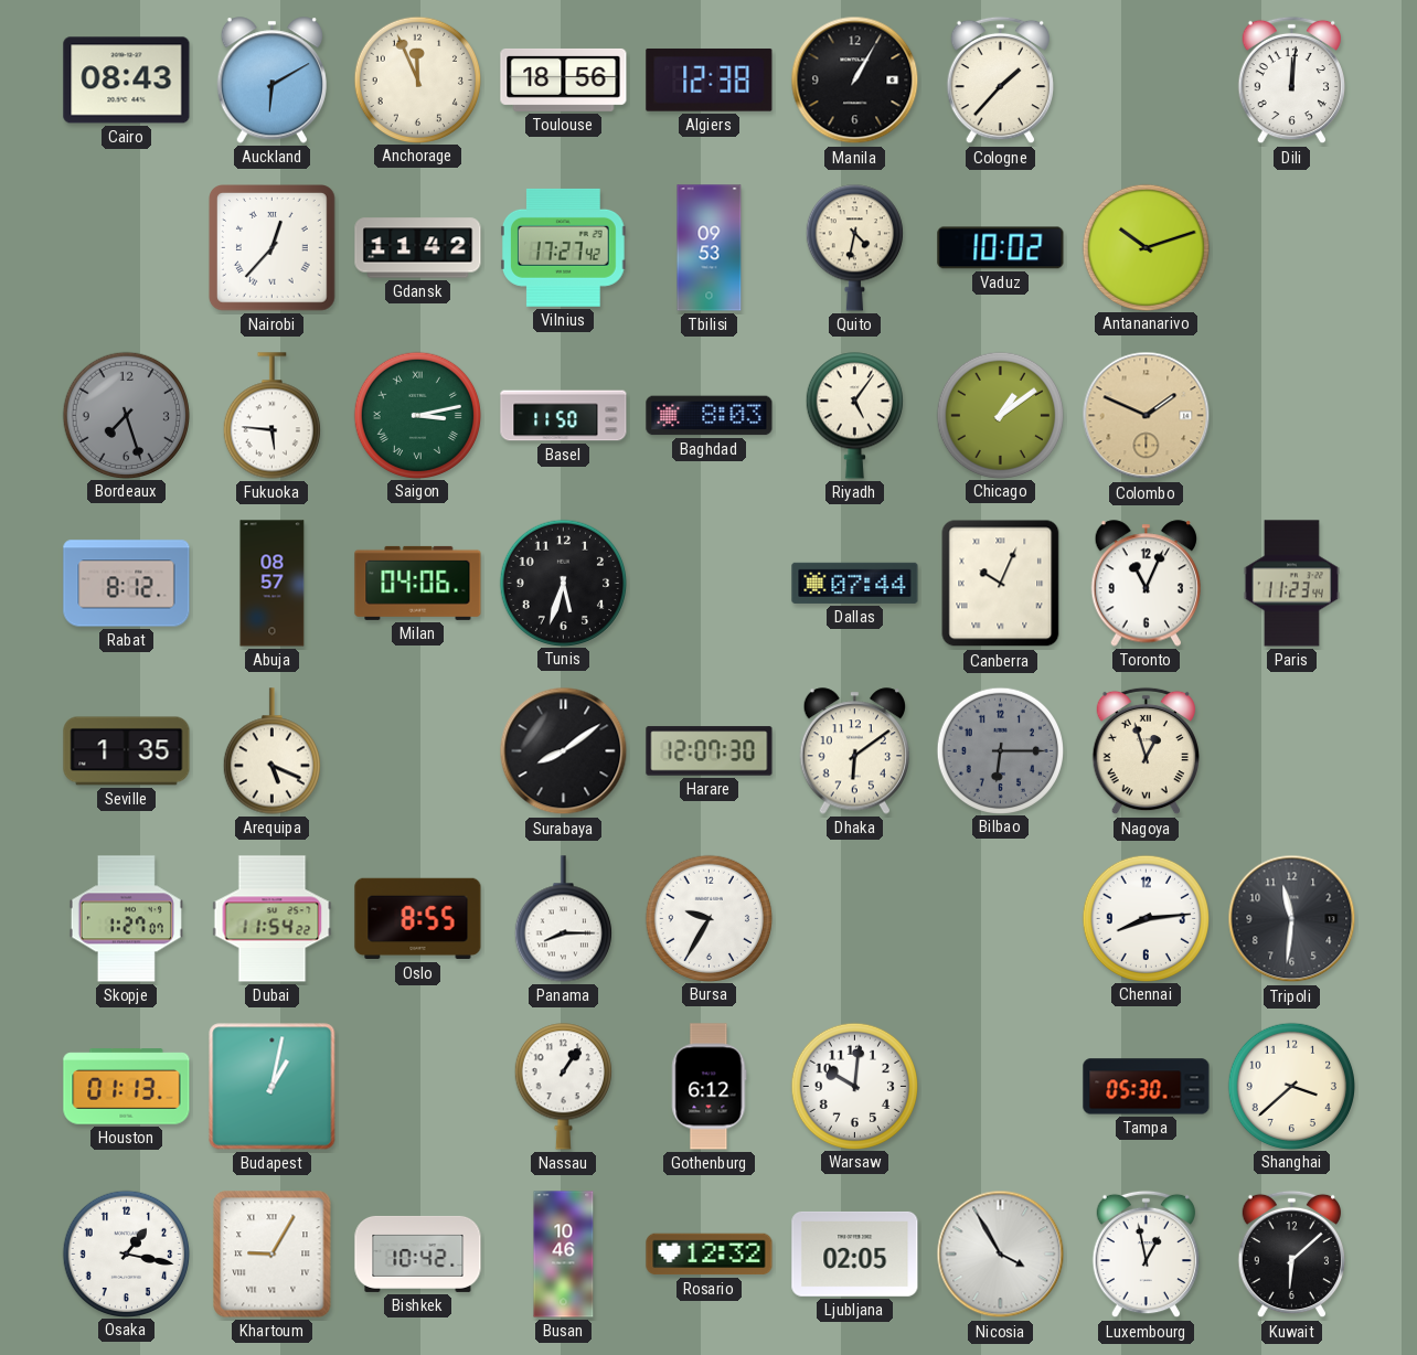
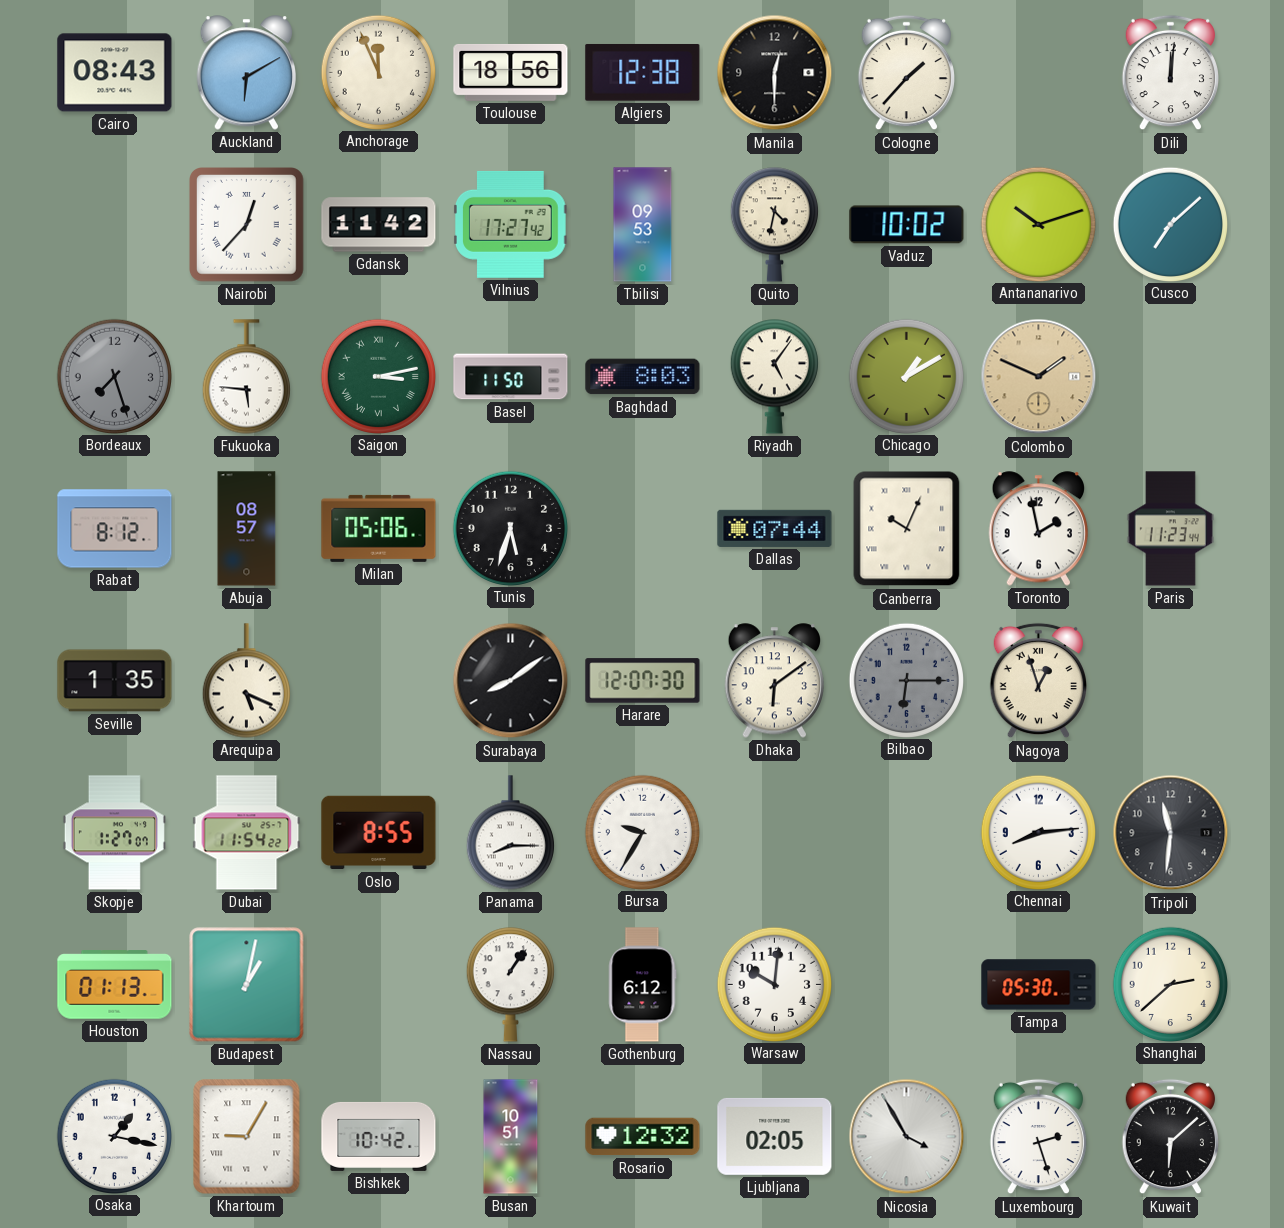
Manila: 1:05 -> 12:30 (775, 73)
Cusco: none -> 7:08 (1170, 224)
Chicago: 1:09 -> 1:10 (906, 376)
Milan: 04:06 -> 05:06 (379, 528)
Toronto: 11:04 -> 1:58 (1039, 529)
Shanghai: 3:38 -> 2:38 (1170, 984)
Busan: 10:46 -> 10:51 (511, 1137)
Luxembourg: 12:58 -> 2:27 (1038, 1137)
